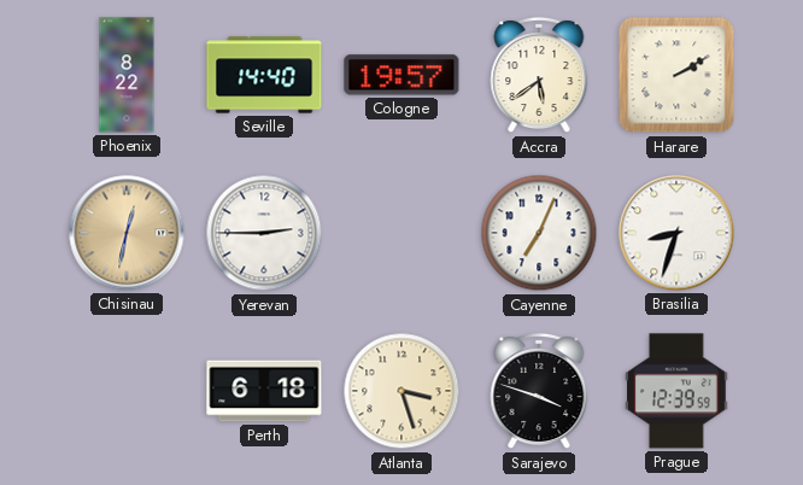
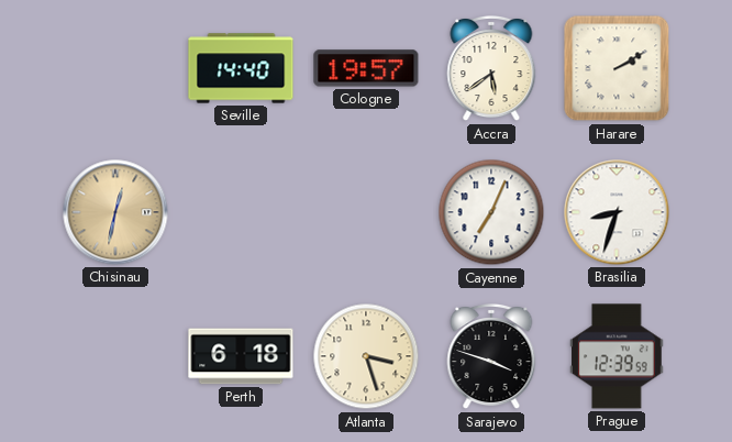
Phoenix: 8:22 -> none (127, 75)
Yerevan: 2:45 -> none (264, 233)
